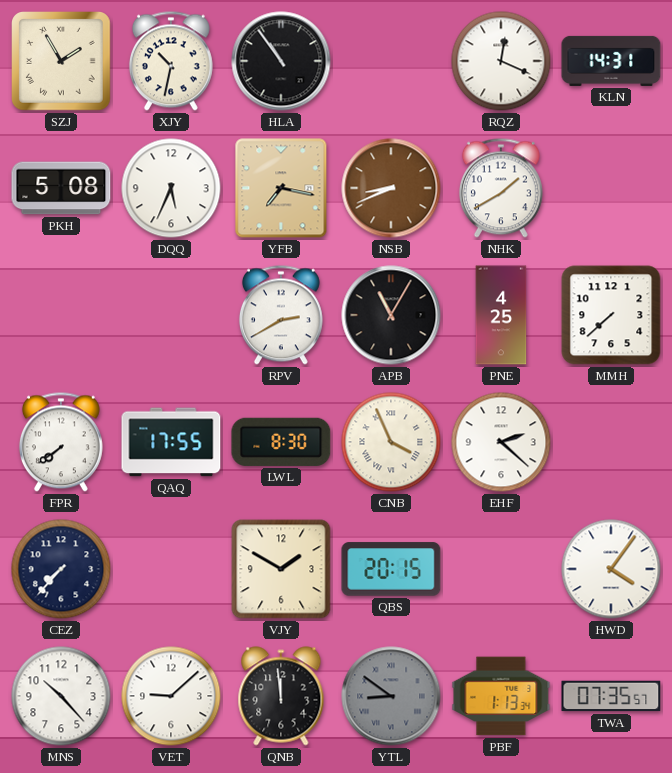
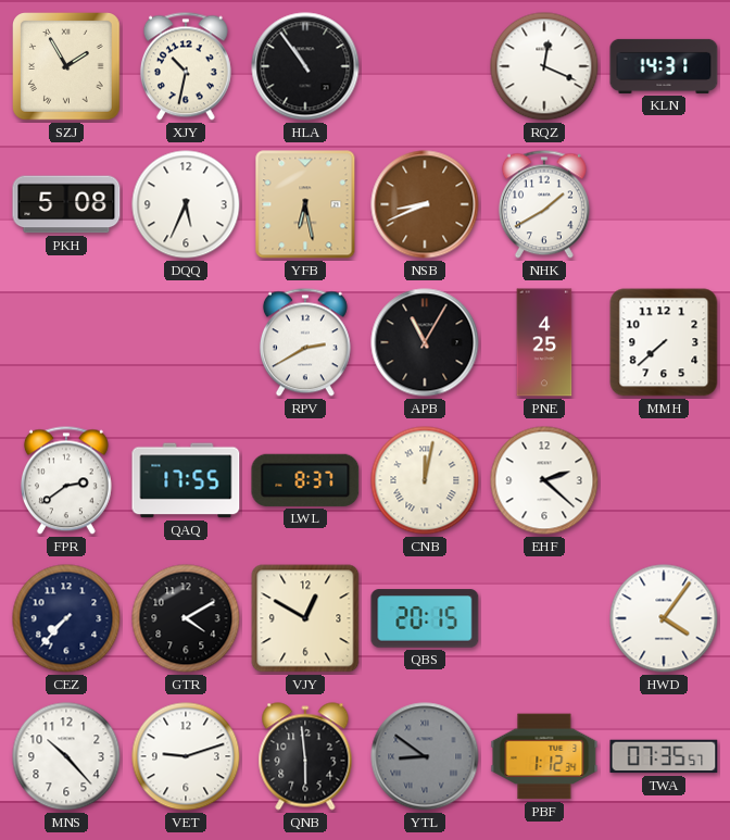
YFB: 7:17 -> 6:28 (305, 204)
FPR: 7:39 -> 2:39 (66, 480)
LWL: 8:30 -> 8:37 (305, 480)
CNB: 3:56 -> 12:02 (425, 480)
GTR: none -> 4:10 (186, 618)
VJY: 1:50 -> 12:50 (305, 618)
VET: 9:08 -> 9:12 (186, 756)
QNB: 11:59 -> 5:59 (305, 756)
PBF: 1:13 -> 1:12 (544, 756)
